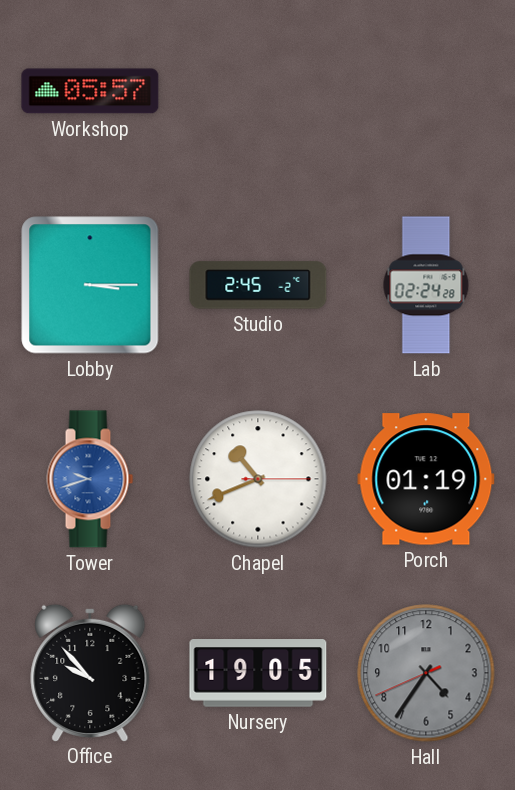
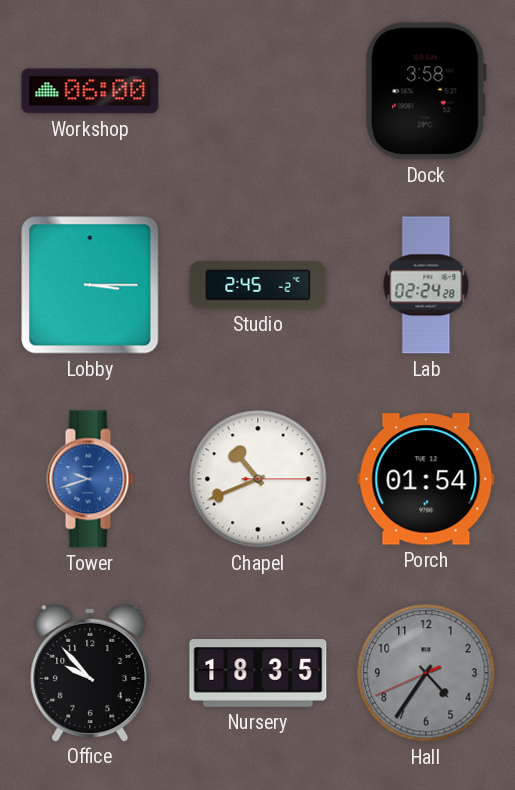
Workshop: 05:57 -> 06:00 (90, 91)
Dock: none -> 3:58 (426, 91)
Porch: 01:19 -> 01:54 (426, 479)
Nursery: 19:05 -> 18:35 (258, 673)
